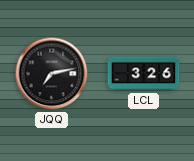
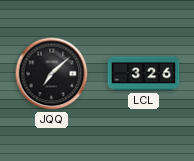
JQQ: 7:13 -> 7:08 (52, 74)
